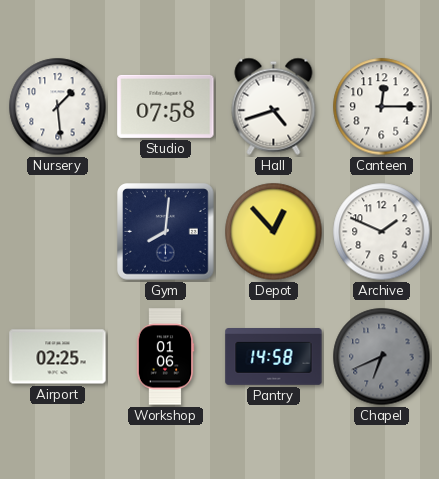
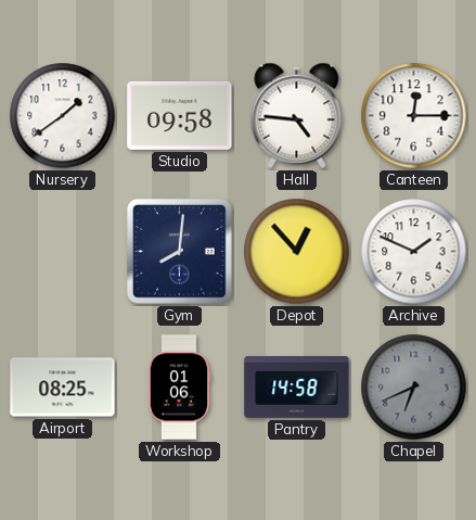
Nursery: 1:29 -> 1:39 (63, 116)
Studio: 07:58 -> 09:58 (180, 115)
Hall: 4:42 -> 4:46 (297, 115)
Airport: 02:25 -> 08:25 (63, 388)
